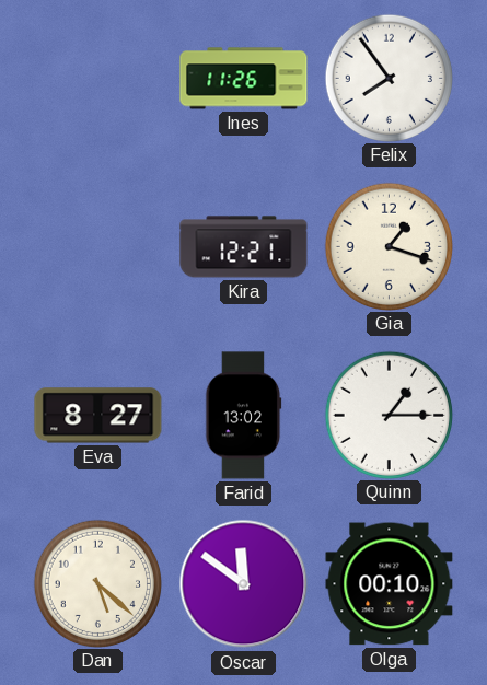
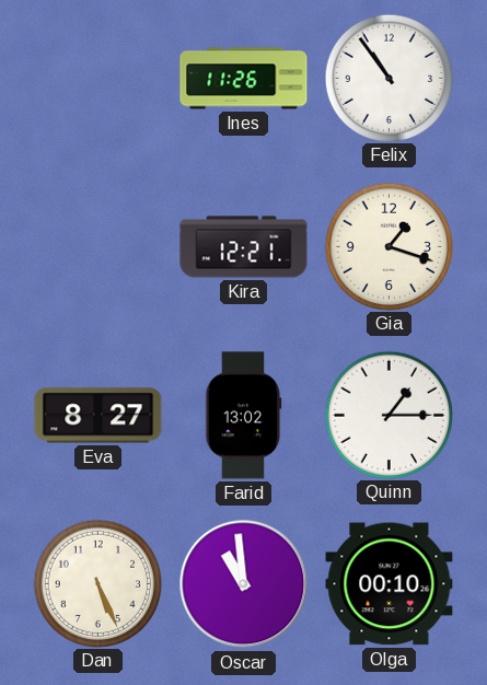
Felix: 7:54 -> 10:54 (389, 78)
Dan: 5:22 -> 5:26 (97, 583)
Oscar: 11:51 -> 10:59 (244, 584)
